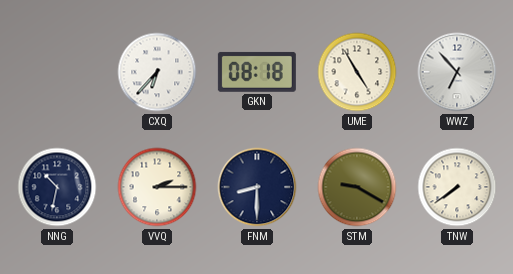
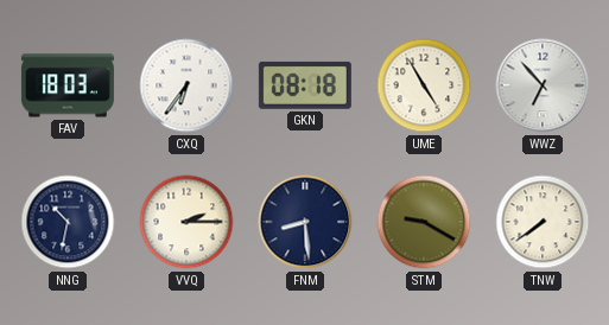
FAV: none -> 18:03 (68, 85)
CXQ: 6:37 -> 6:36 (186, 85)
FNM: 8:30 -> 8:29 (305, 222)
